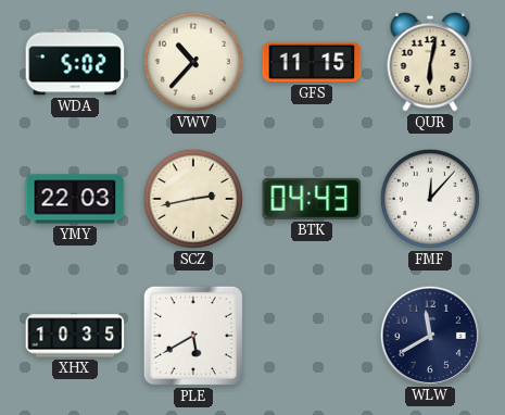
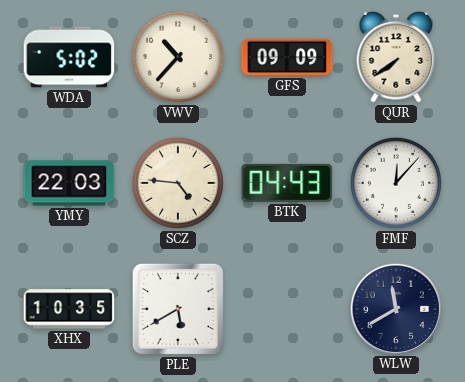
GFS: 11:15 -> 09:09 (287, 57)
QUR: 6:02 -> 7:39 (396, 57)
SCZ: 2:43 -> 4:46 (178, 183)
